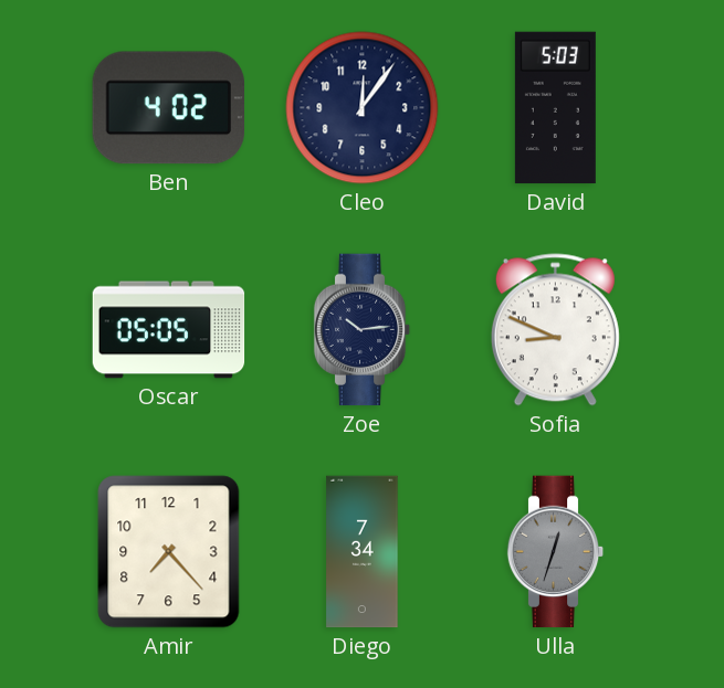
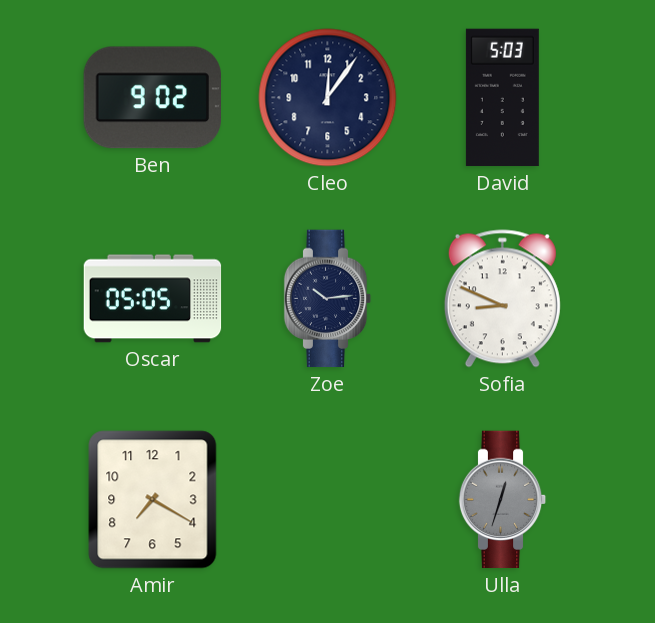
Ben: 4:02 -> 9:02 (152, 98)
Amir: 7:23 -> 7:20 (153, 500)
Diego: 7:34 -> none (363, 552)
